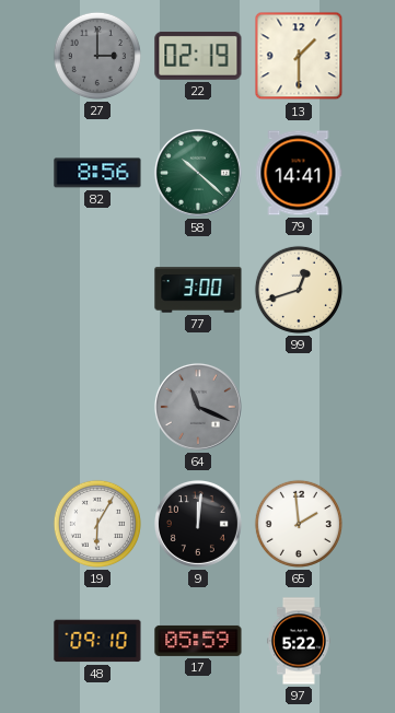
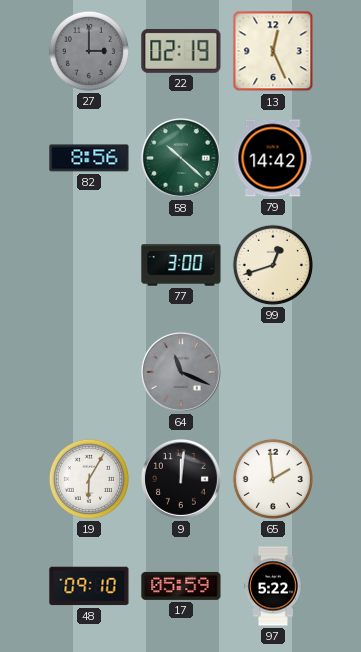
13: 1:30 -> 12:26 (273, 51)
79: 14:41 -> 14:42 (273, 158)
